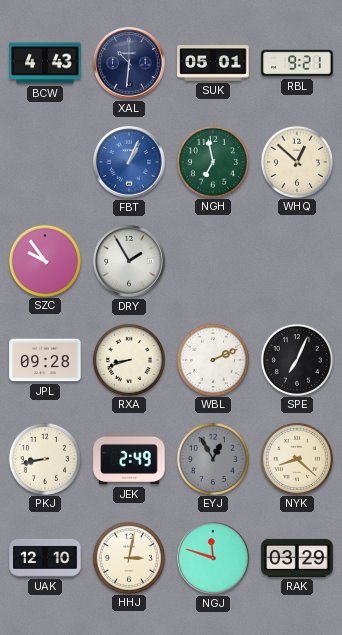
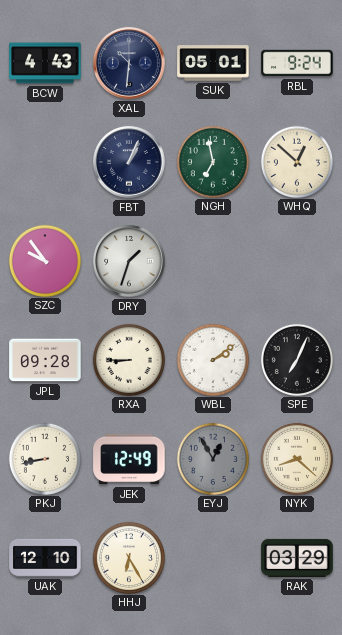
RBL: 9:21 -> 9:24 (297, 63)
FBT dial: blue -> navy (129, 162)
DRY: 1:55 -> 1:33 (129, 261)
RXA: 8:42 -> 8:45 (128, 359)
WBL: 2:11 -> 2:09 (212, 359)
JEK: 2:49 -> 12:49 (129, 459)
HHJ: 3:02 -> 6:25 (128, 557)
NGJ: 11:48 -> none (213, 558)
